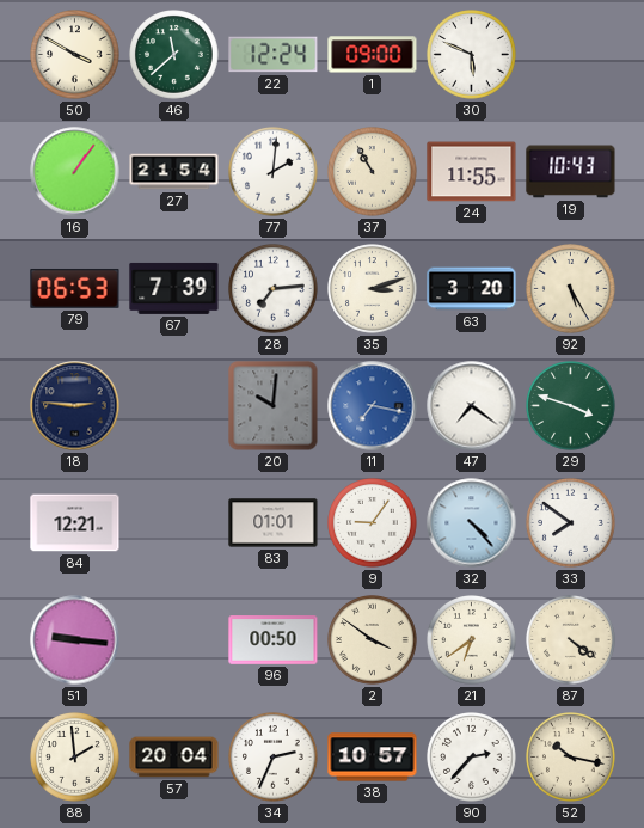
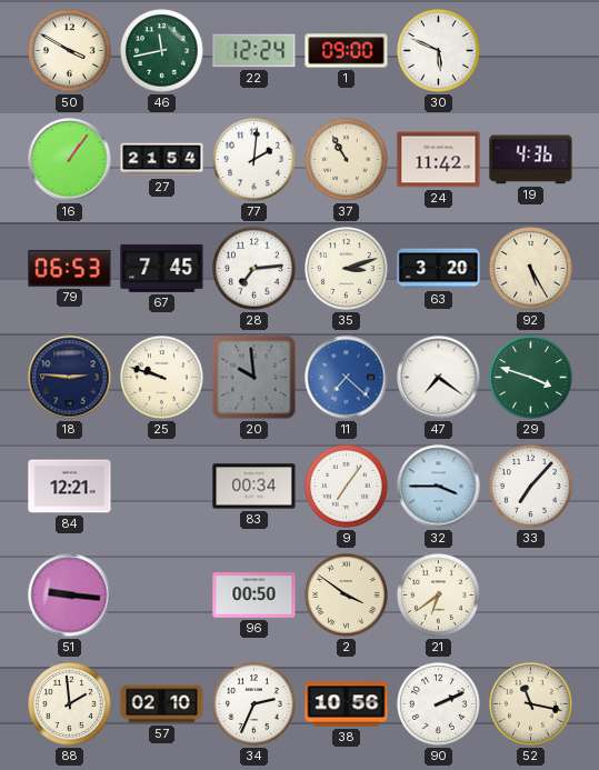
46: 11:38 -> 11:43 (162, 51)
24: 11:55 -> 11:42 (439, 160)
19: 10:43 -> 4:36 (531, 160)
67: 7:39 -> 7:45 (162, 268)
25: none -> 9:48 (162, 378)
20: 10:01 -> 9:59 (254, 378)
11: 7:17 -> 7:22 (347, 378)
83: 01:01 -> 00:34 (254, 487)
9: 9:06 -> 7:06 (347, 487)
32: 4:23 -> 3:45 (439, 487)
33: 7:51 -> 7:07 (531, 487)
87: 4:21 -> none (571, 640)
57: 20:04 -> 02:10 (162, 704)
38: 10:57 -> 10:56 (347, 704)
90: 2:37 -> 2:11 (439, 704)
52: 10:17 -> 11:17 (531, 704)
